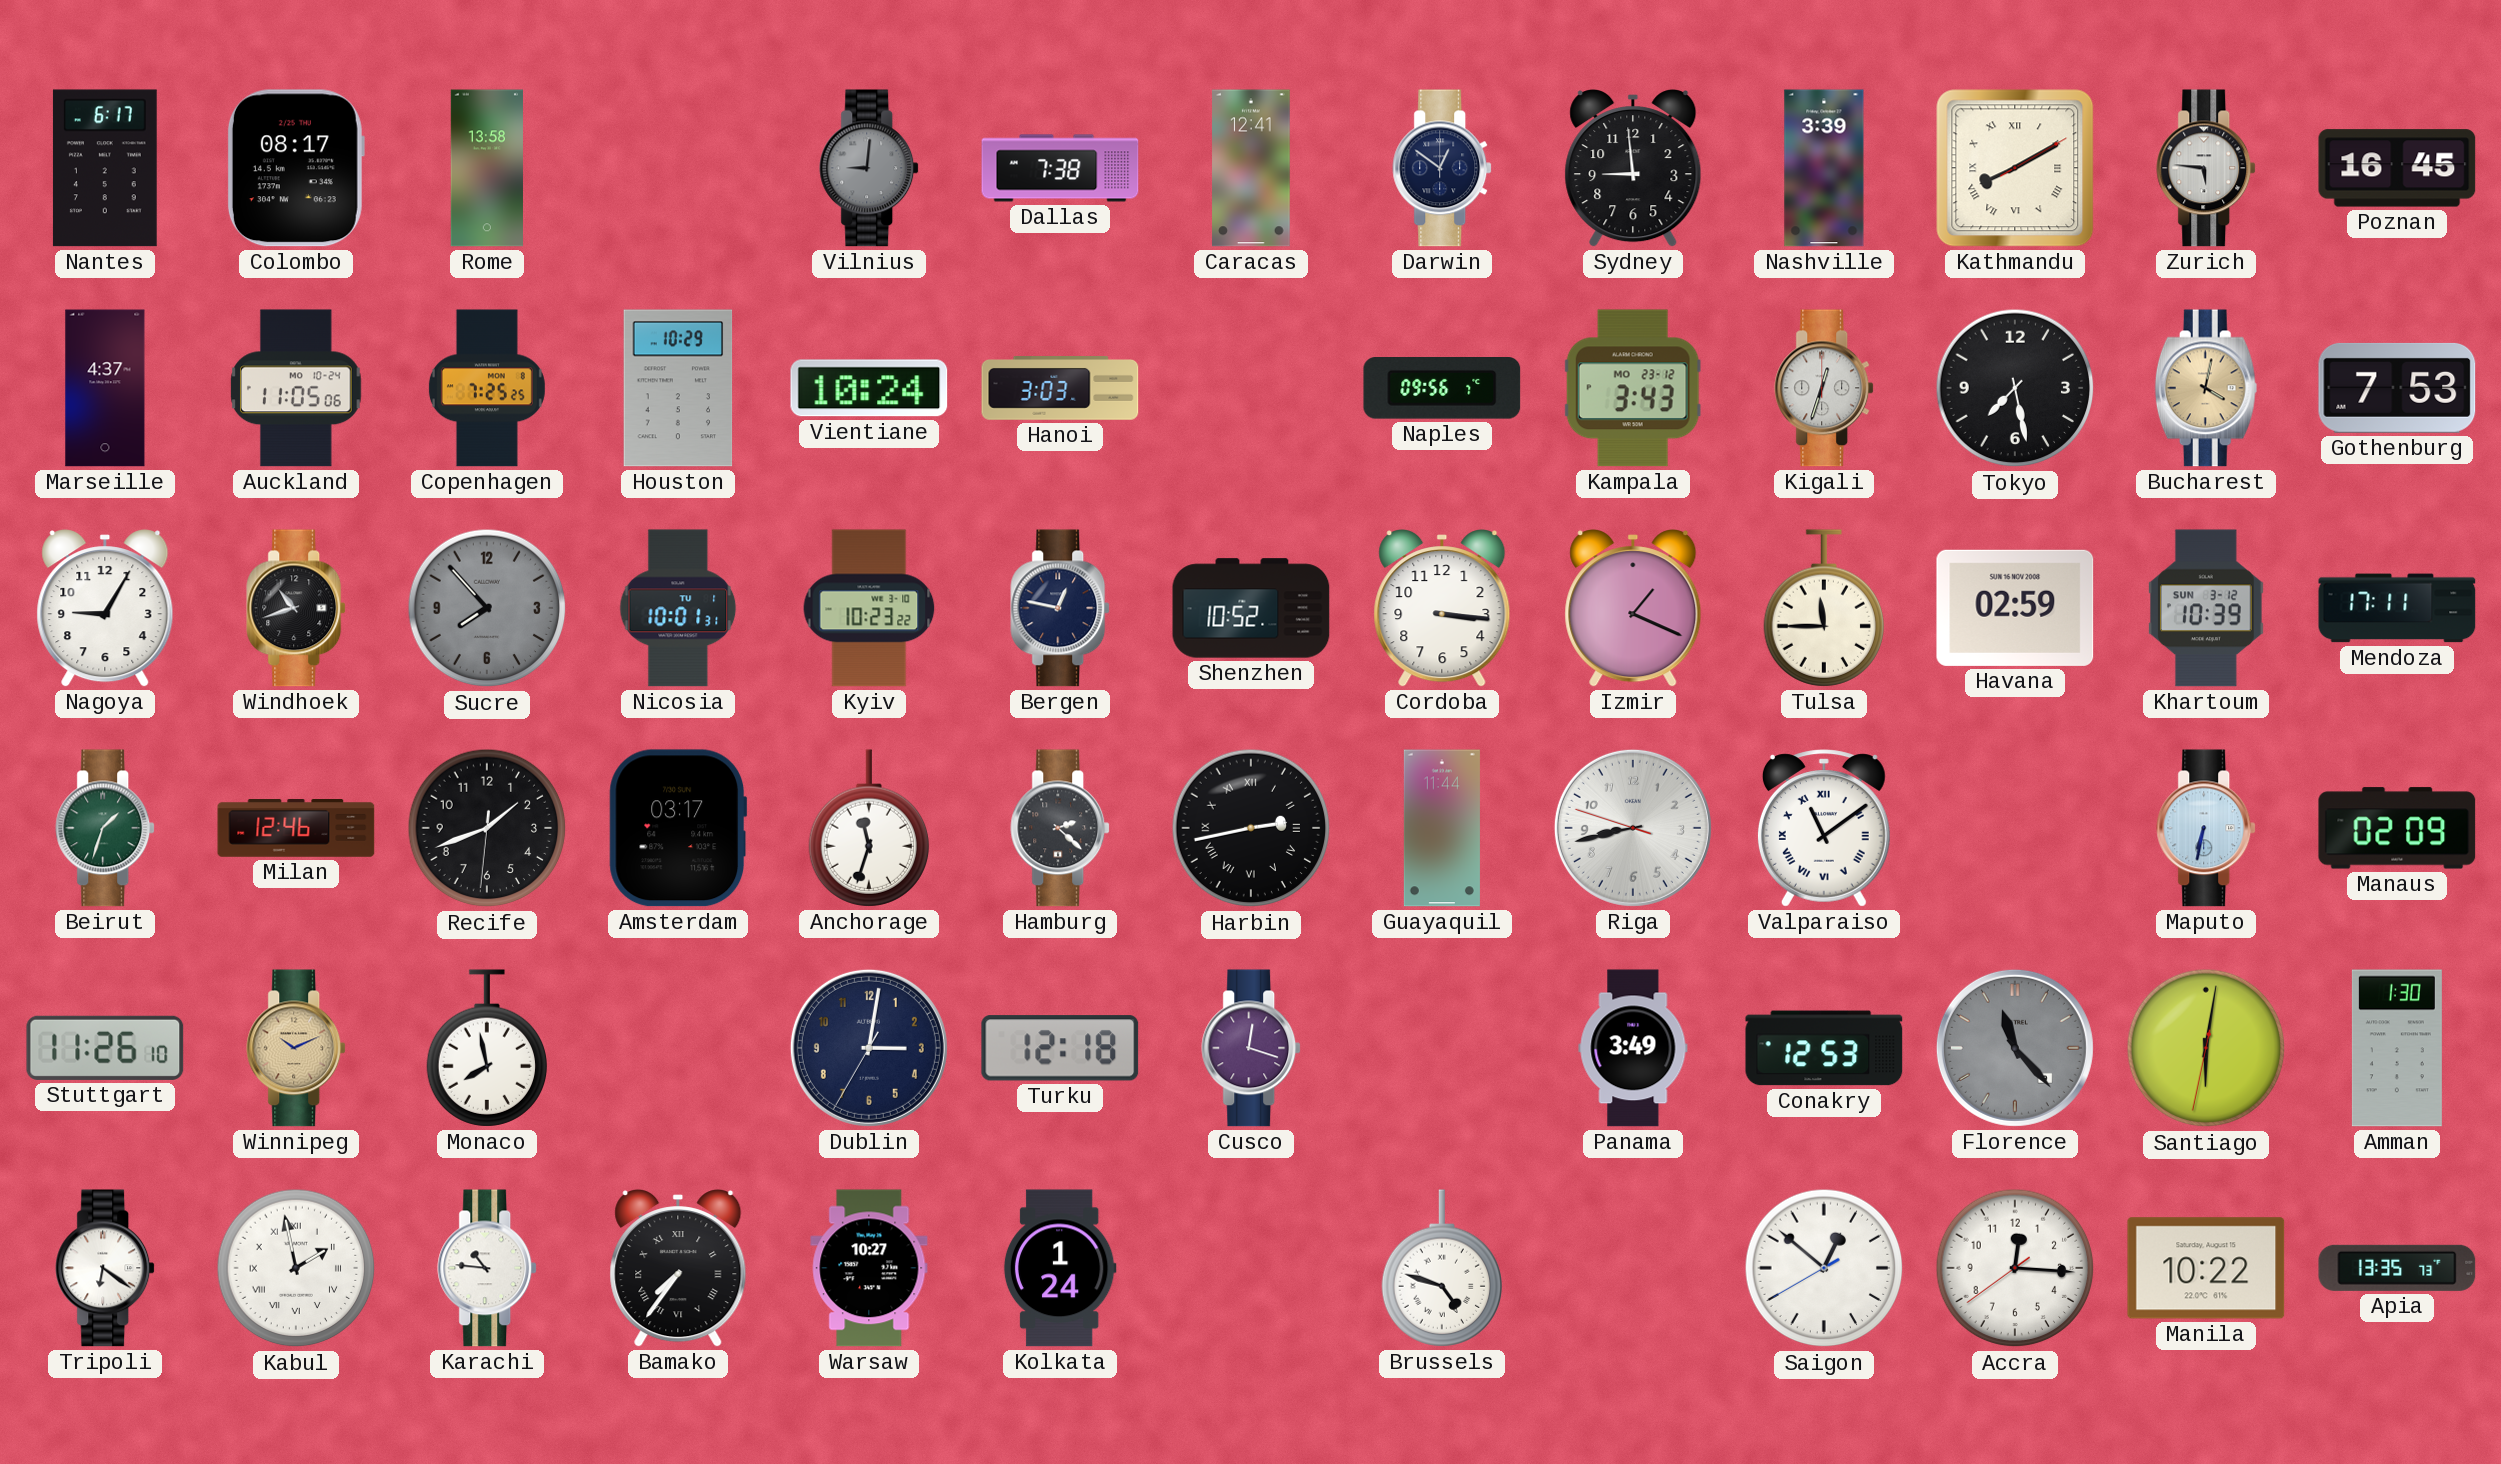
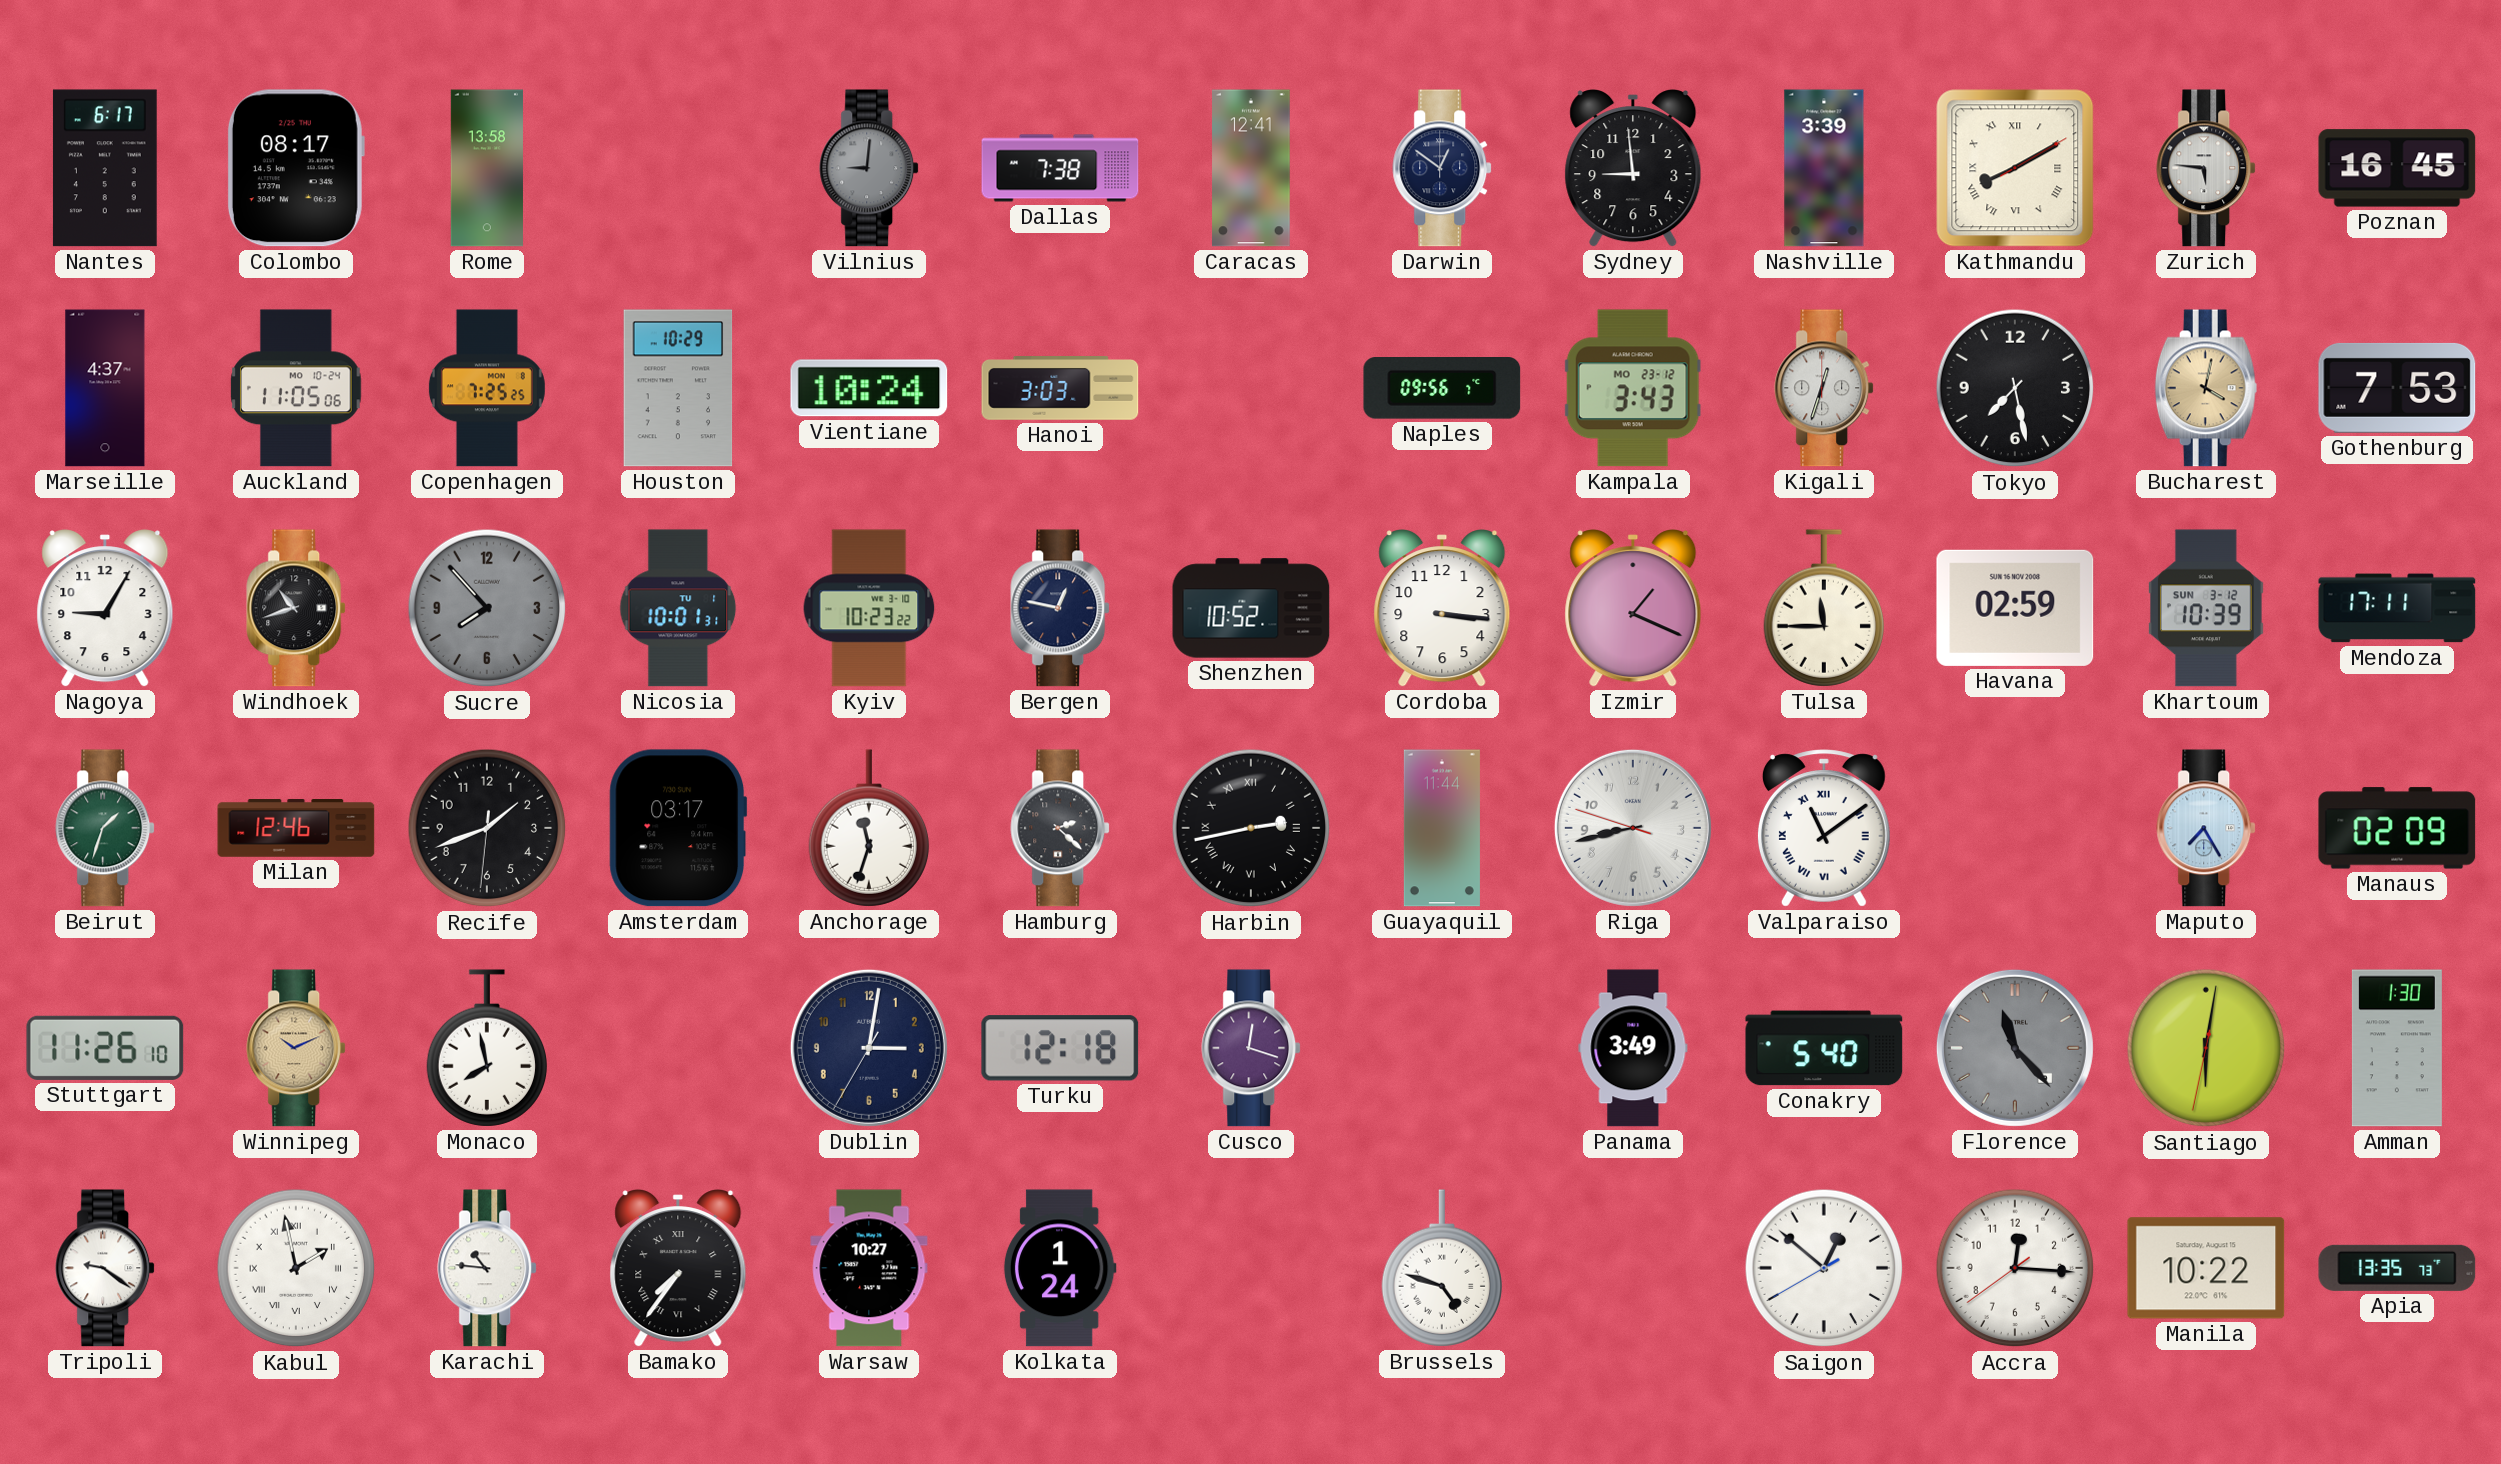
Maputo: 6:32 -> 7:25 (2207, 828)
Conakry: 12:53 -> 5:40 (1824, 1048)
Tripoli: 6:21 -> 9:21 (106, 1268)
